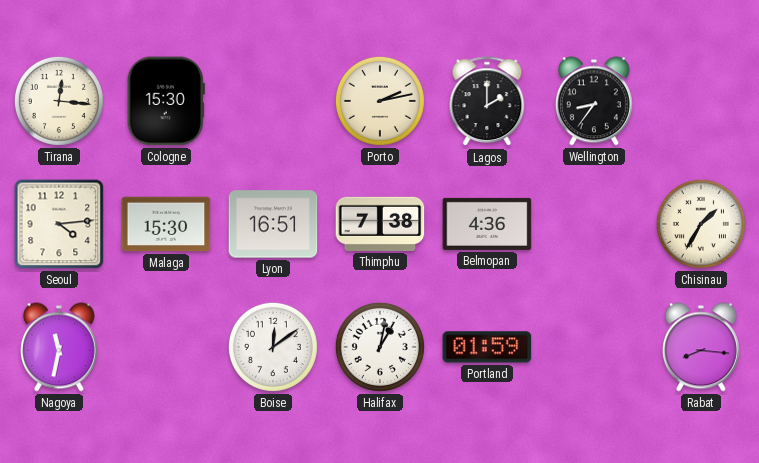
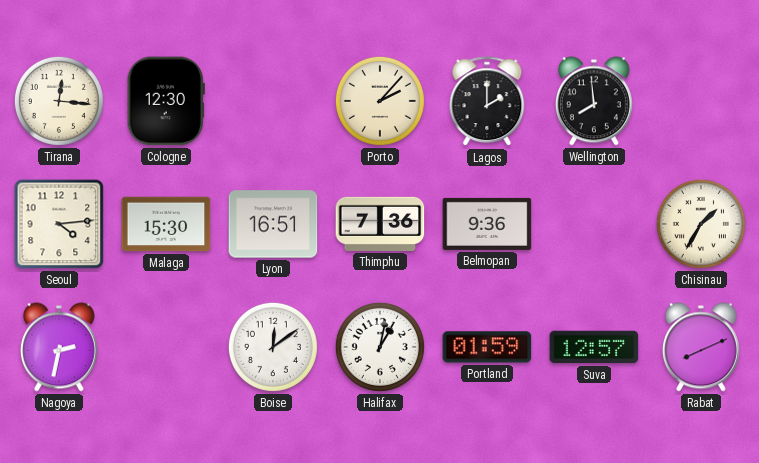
Cologne: 15:30 -> 12:30 (166, 101)
Porto: 2:13 -> 2:07 (380, 101)
Wellington: 8:36 -> 7:59 (594, 101)
Thimphu: 7:38 -> 7:36 (380, 224)
Belmopan: 4:36 -> 9:36 (487, 224)
Nagoya: 11:32 -> 2:32 (59, 347)
Suva: none -> 12:57 (594, 347)
Rabat: 8:16 -> 8:11 (701, 347)
